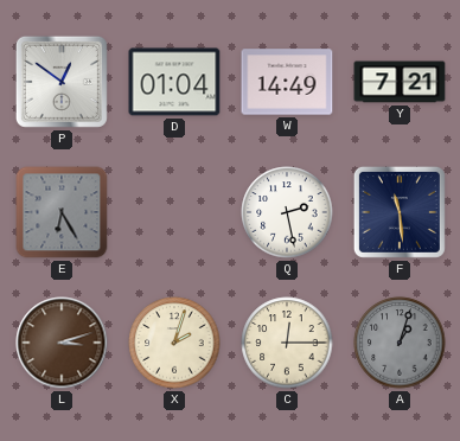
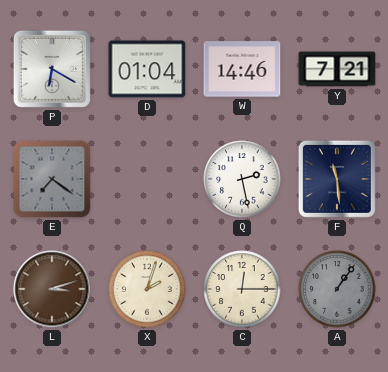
P: 12:51 -> 6:20 (52, 69)
W: 14:49 -> 14:46 (242, 69)
E: 6:25 -> 7:21 (52, 179)
A: 1:03 -> 1:06 (337, 289)
